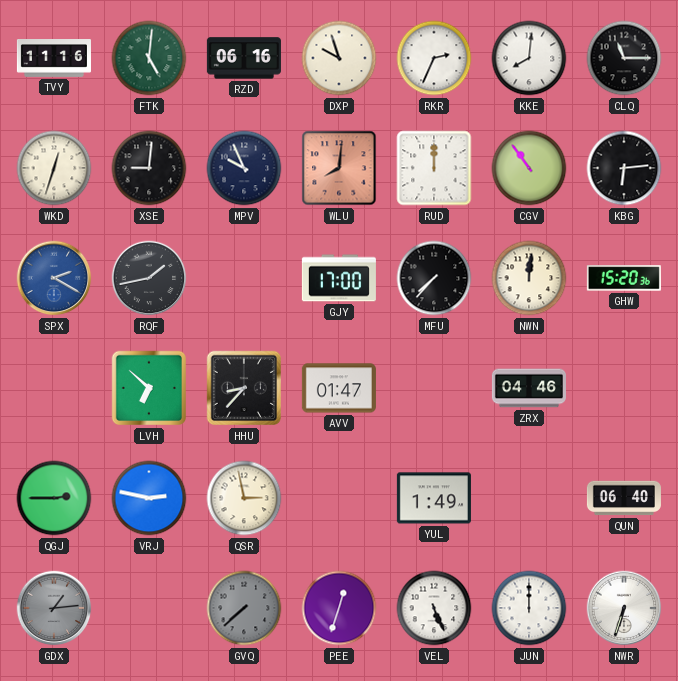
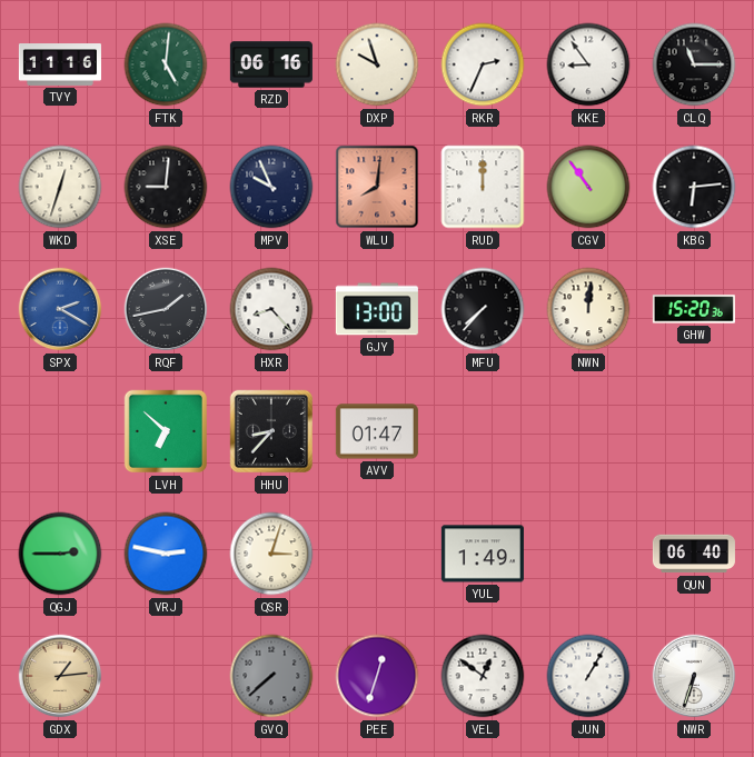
KKE: 8:01 -> 8:54 (588, 64)
HXR: none -> 8:23 (271, 309)
GJY: 17:00 -> 13:00 (377, 309)
ZRX: 04:46 -> none (529, 388)
QSR: 2:58 -> 3:03 (271, 554)
GDX dial: grey -> champagne (60, 676)
VEL: 5:26 -> 12:51 (483, 676)
JUN: 12:00 -> 1:05 (588, 676)
